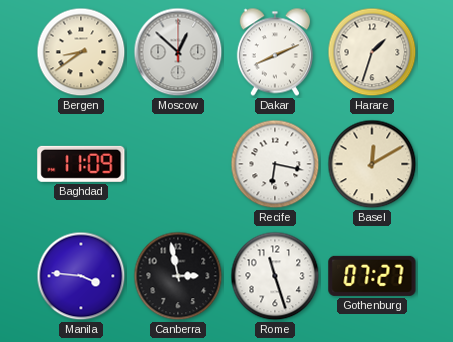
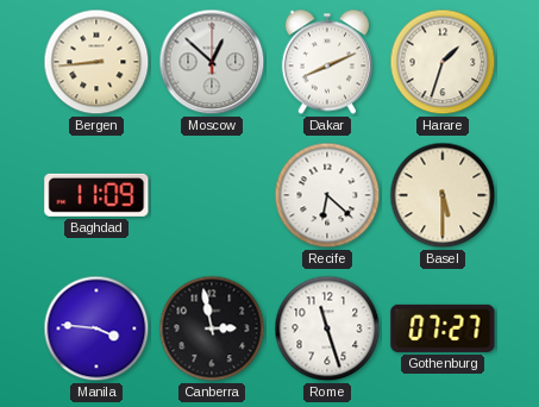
Bergen: 8:39 -> 8:44 (96, 62)
Recife: 6:17 -> 6:22 (327, 195)
Basel: 12:10 -> 5:30 (443, 195)
